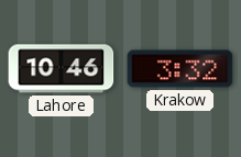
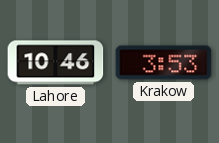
Krakow: 3:32 -> 3:53 (164, 63)
